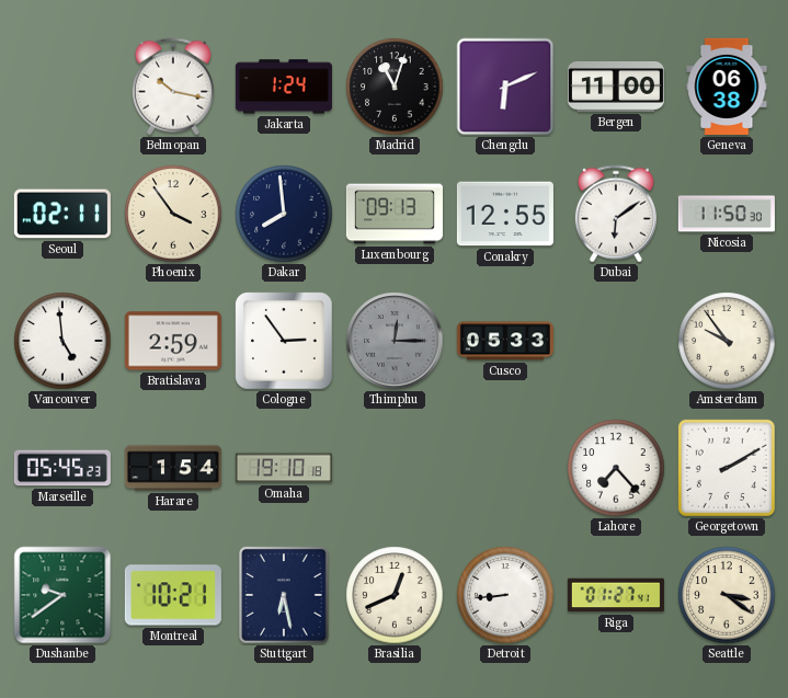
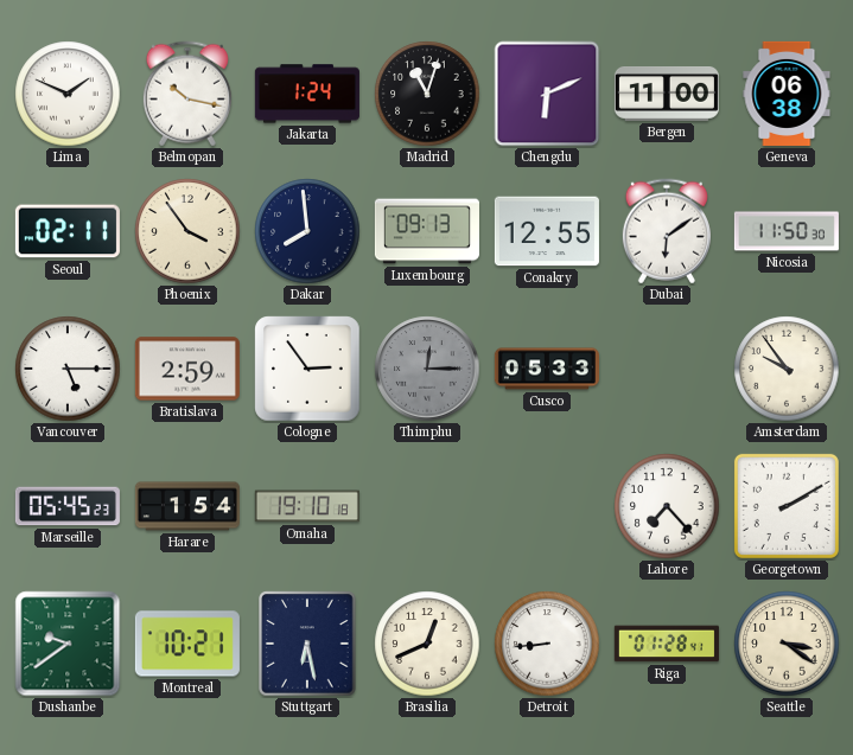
Lima: none -> 1:49 (68, 94)
Vancouver: 4:59 -> 5:15 (68, 369)
Riga: 01:27 -> 01:28 (667, 644)
